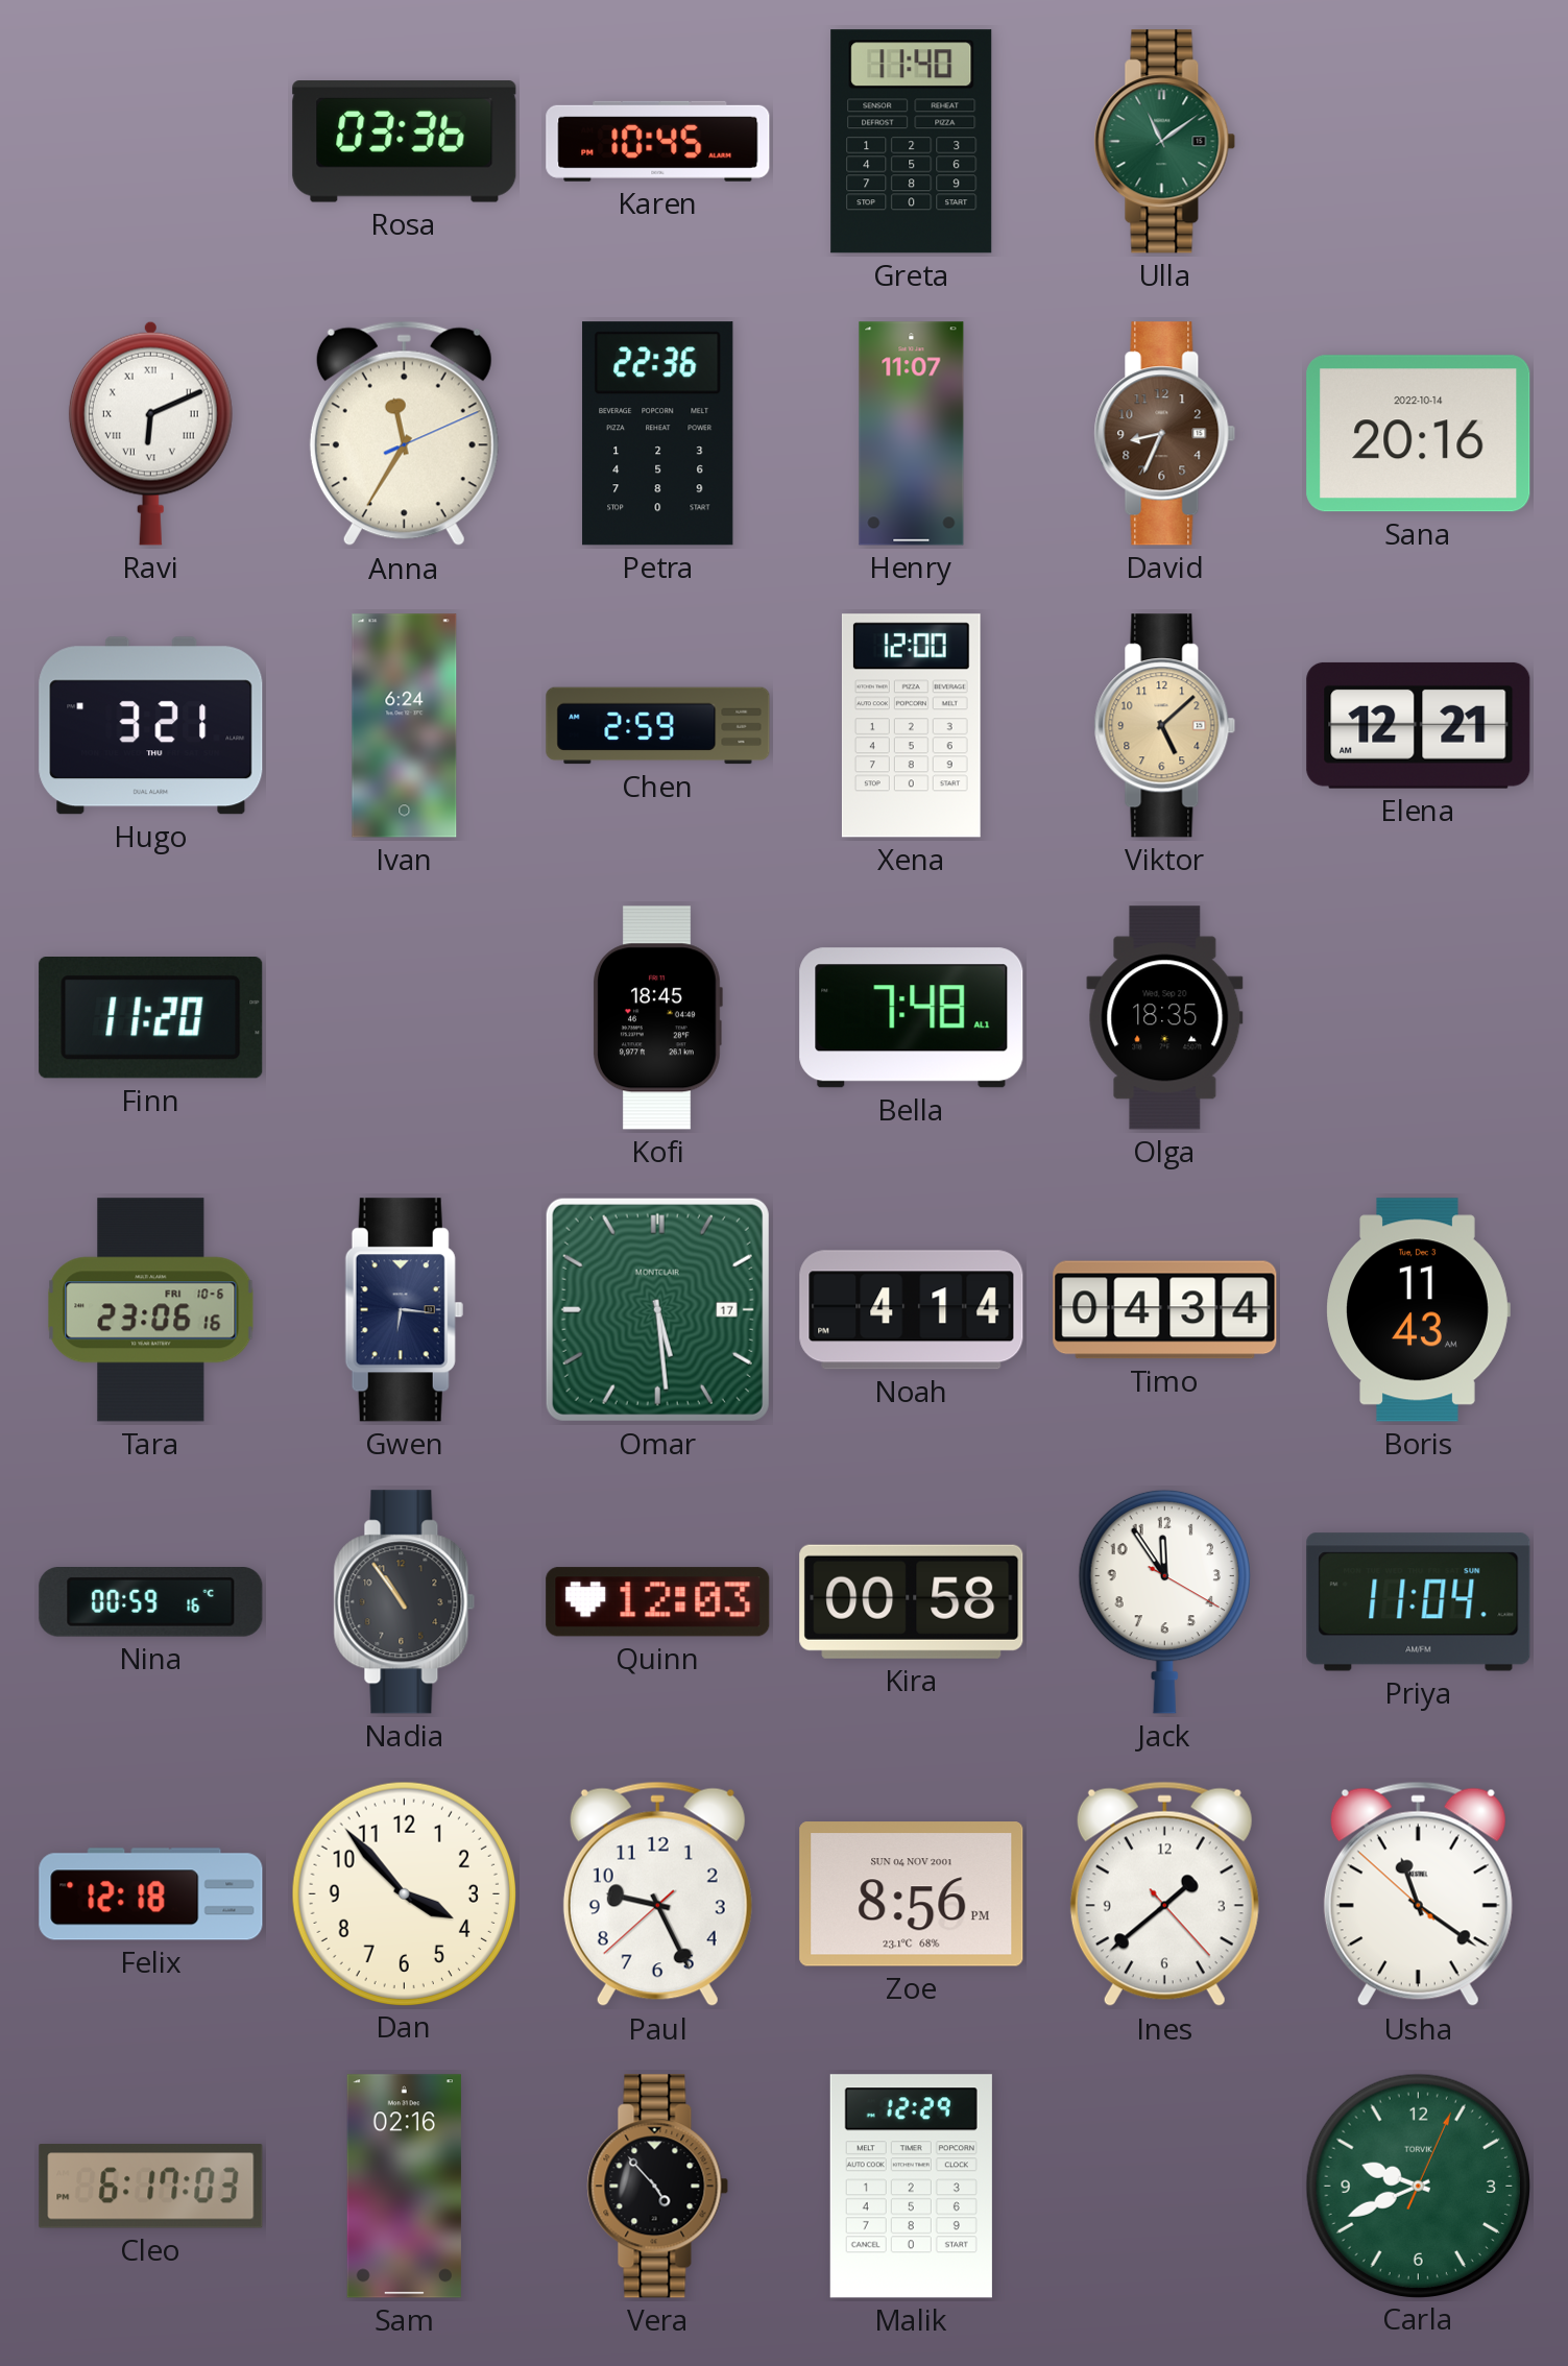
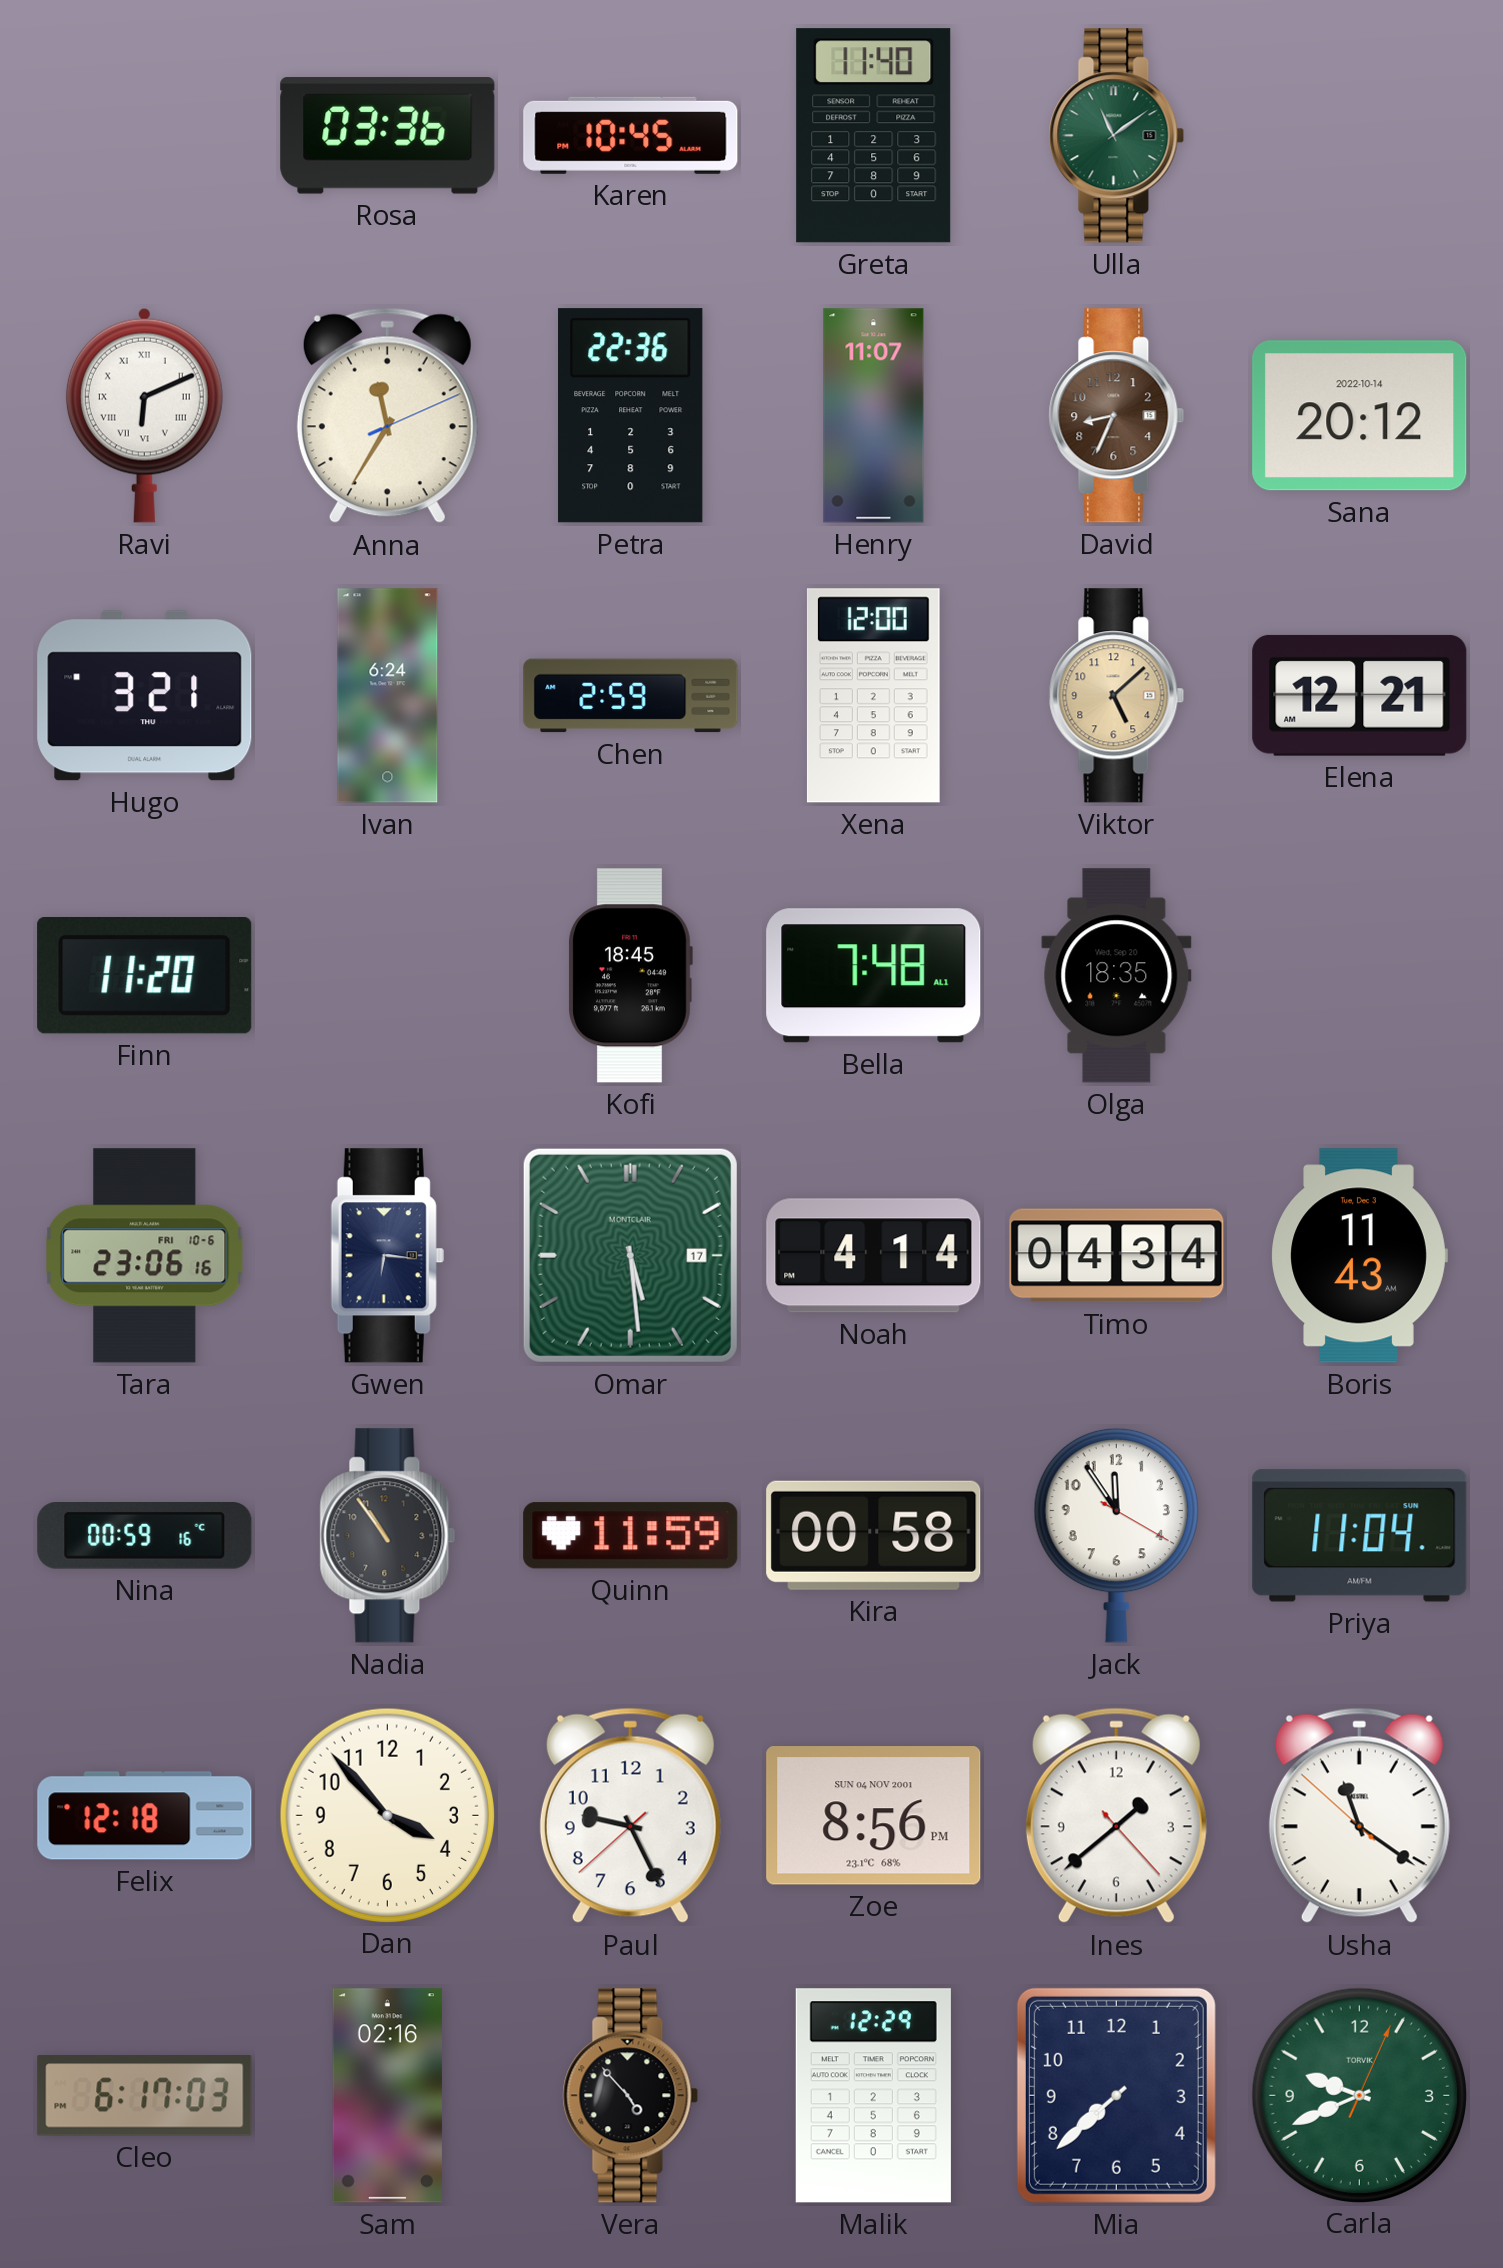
Sana: 20:16 -> 20:12 (1360, 416)
Quinn: 12:03 -> 11:59 (631, 1536)
Mia: none -> 7:38 (1116, 2095)
